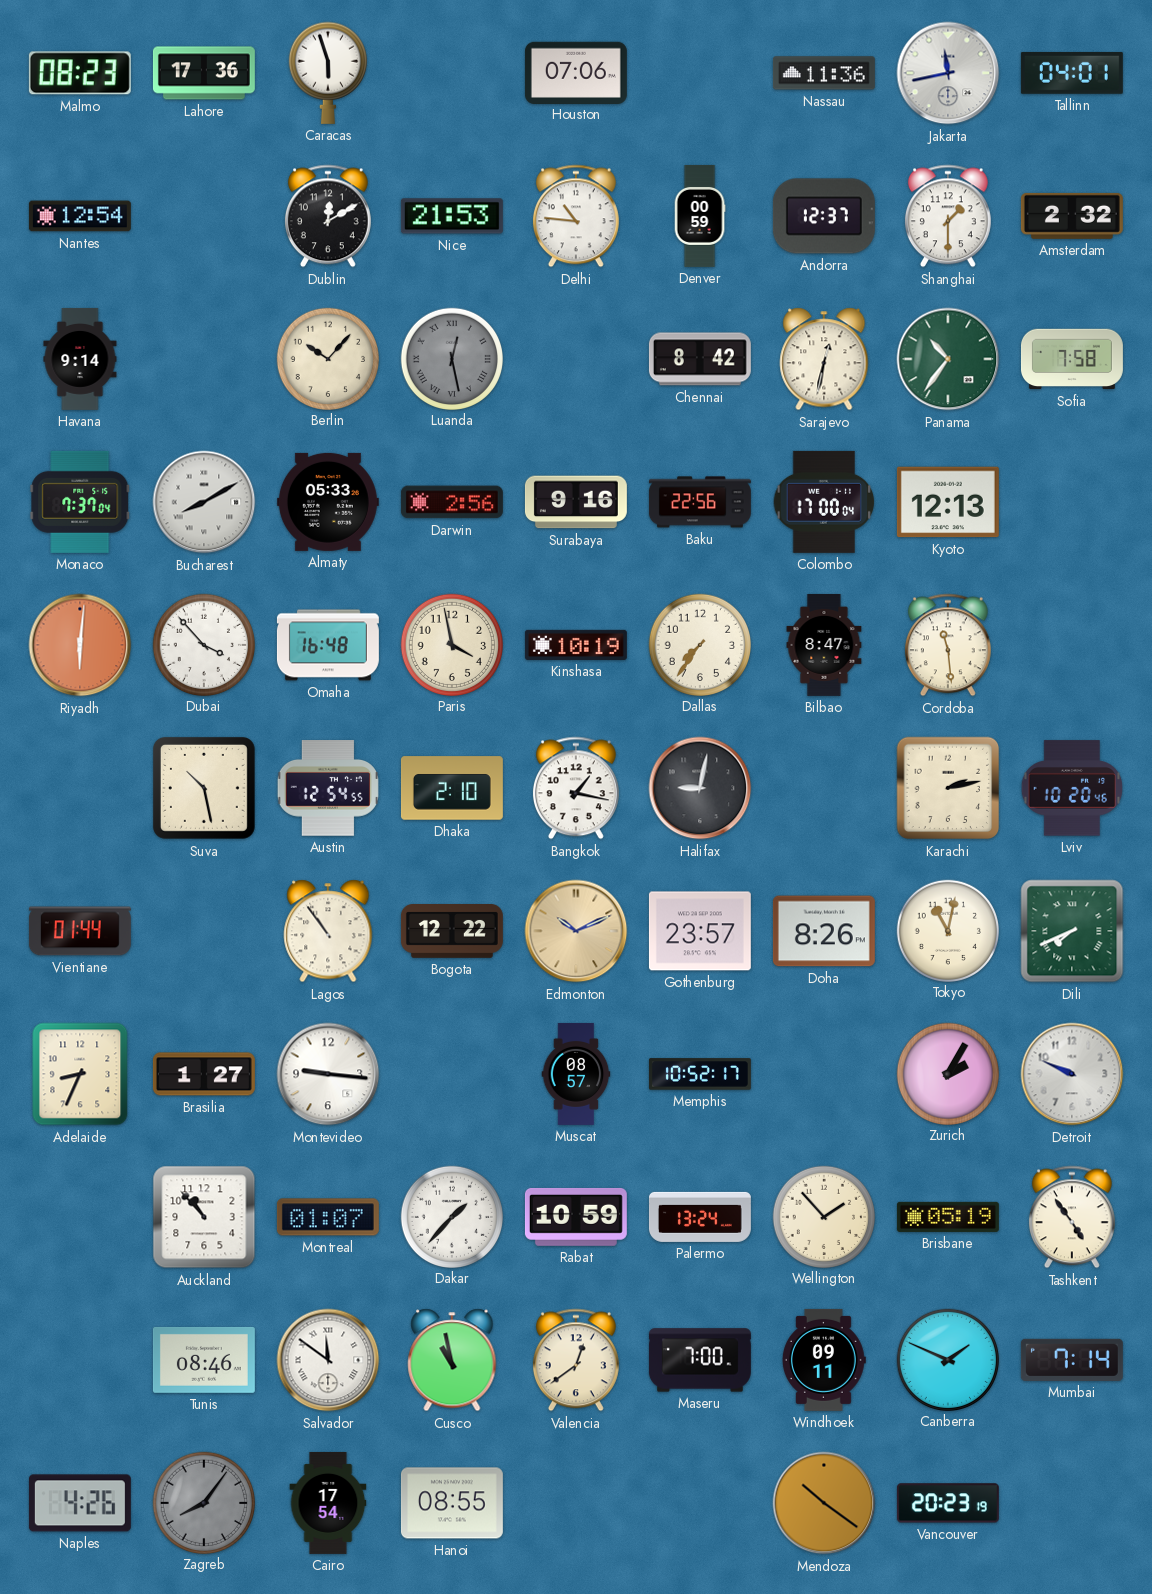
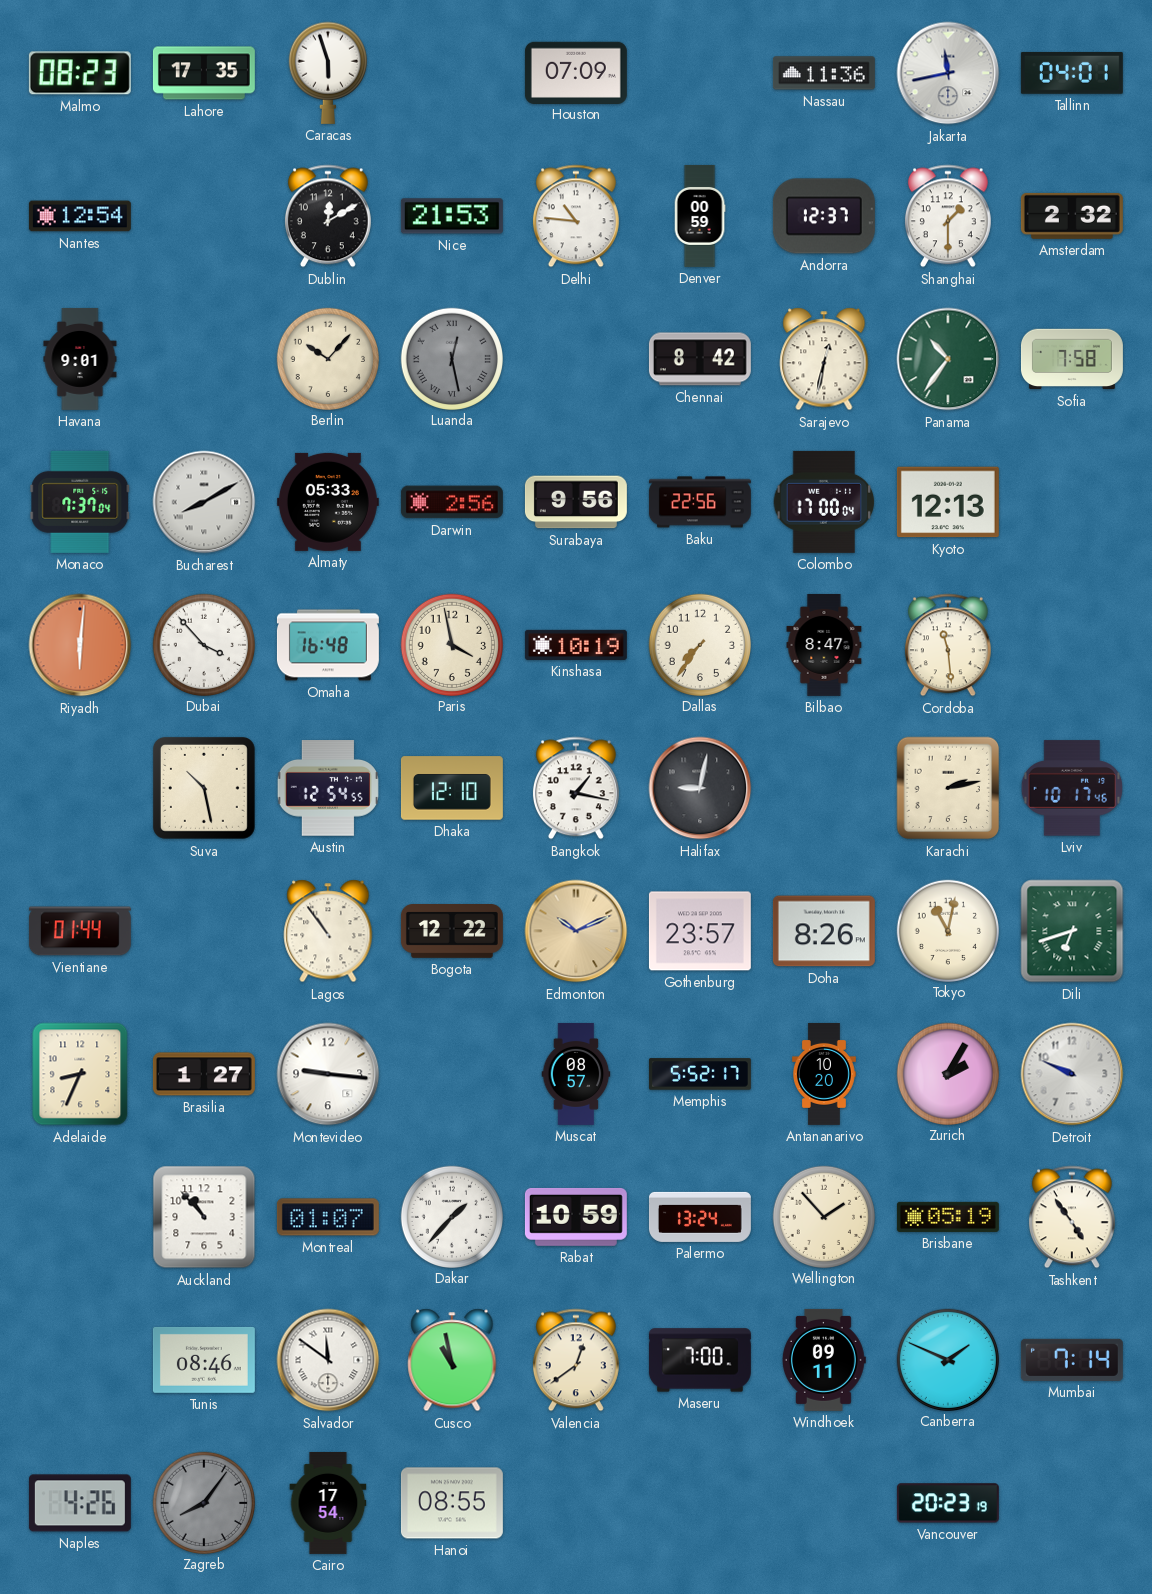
Lahore: 17:36 -> 17:35 (204, 73)
Houston: 07:06 -> 07:09 (576, 72)
Havana: 9:14 -> 9:01 (80, 359)
Surabaya: 9:16 -> 9:56 (576, 502)
Dhaka: 2:10 -> 12:10 (452, 788)
Lviv: 10:20 -> 10:17 (1071, 788)
Dili: 7:41 -> 6:42 (1072, 931)
Memphis: 10:52 -> 5:52 (700, 1074)
Antananarivo: none -> 10:20 (825, 1074)
Mendoza: 10:21 -> none (824, 1503)
